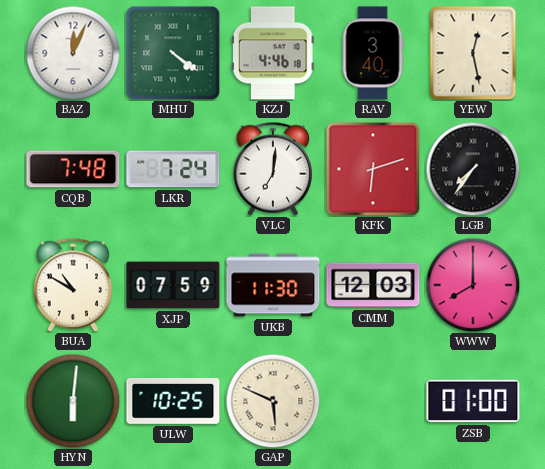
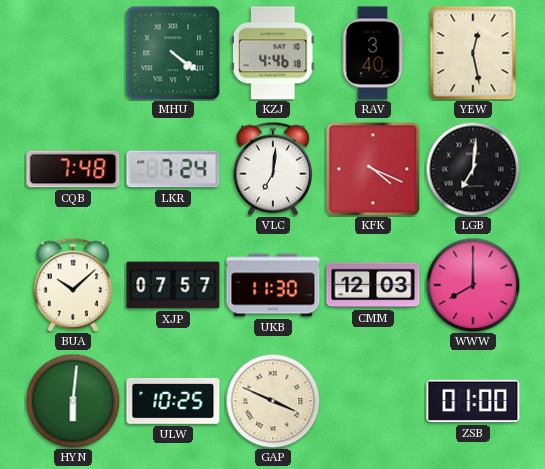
BAZ: 12:04 -> none (73, 53)
KFK: 6:12 -> 4:19 (373, 169)
LGB: 7:36 -> 7:01 (473, 169)
BUA: 10:50 -> 10:08 (72, 285)
XJP: 07:59 -> 07:57 (173, 285)
GAP: 5:49 -> 3:49 (273, 401)
